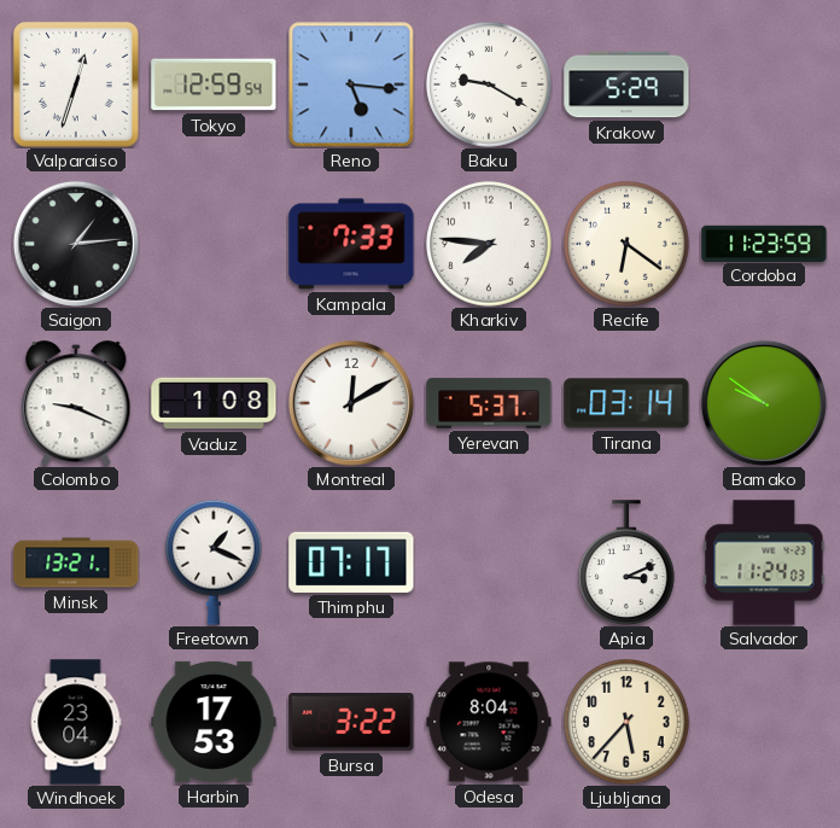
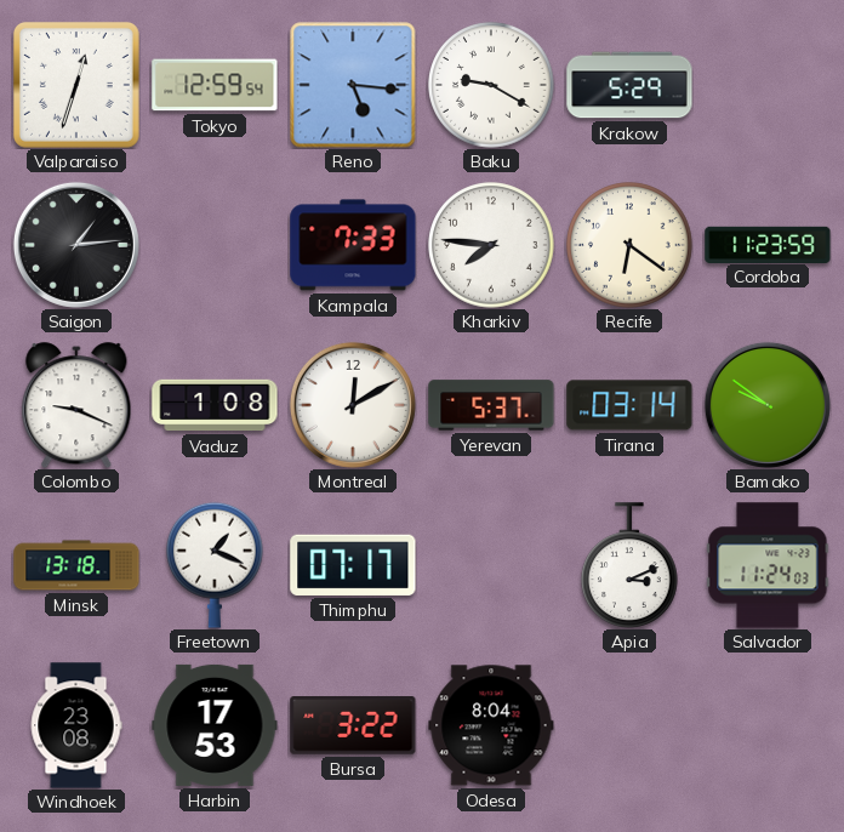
Minsk: 13:21 -> 13:18 (76, 565)
Windhoek: 23:04 -> 23:08 (76, 725)
Ljubljana: 5:37 -> none (626, 722)
